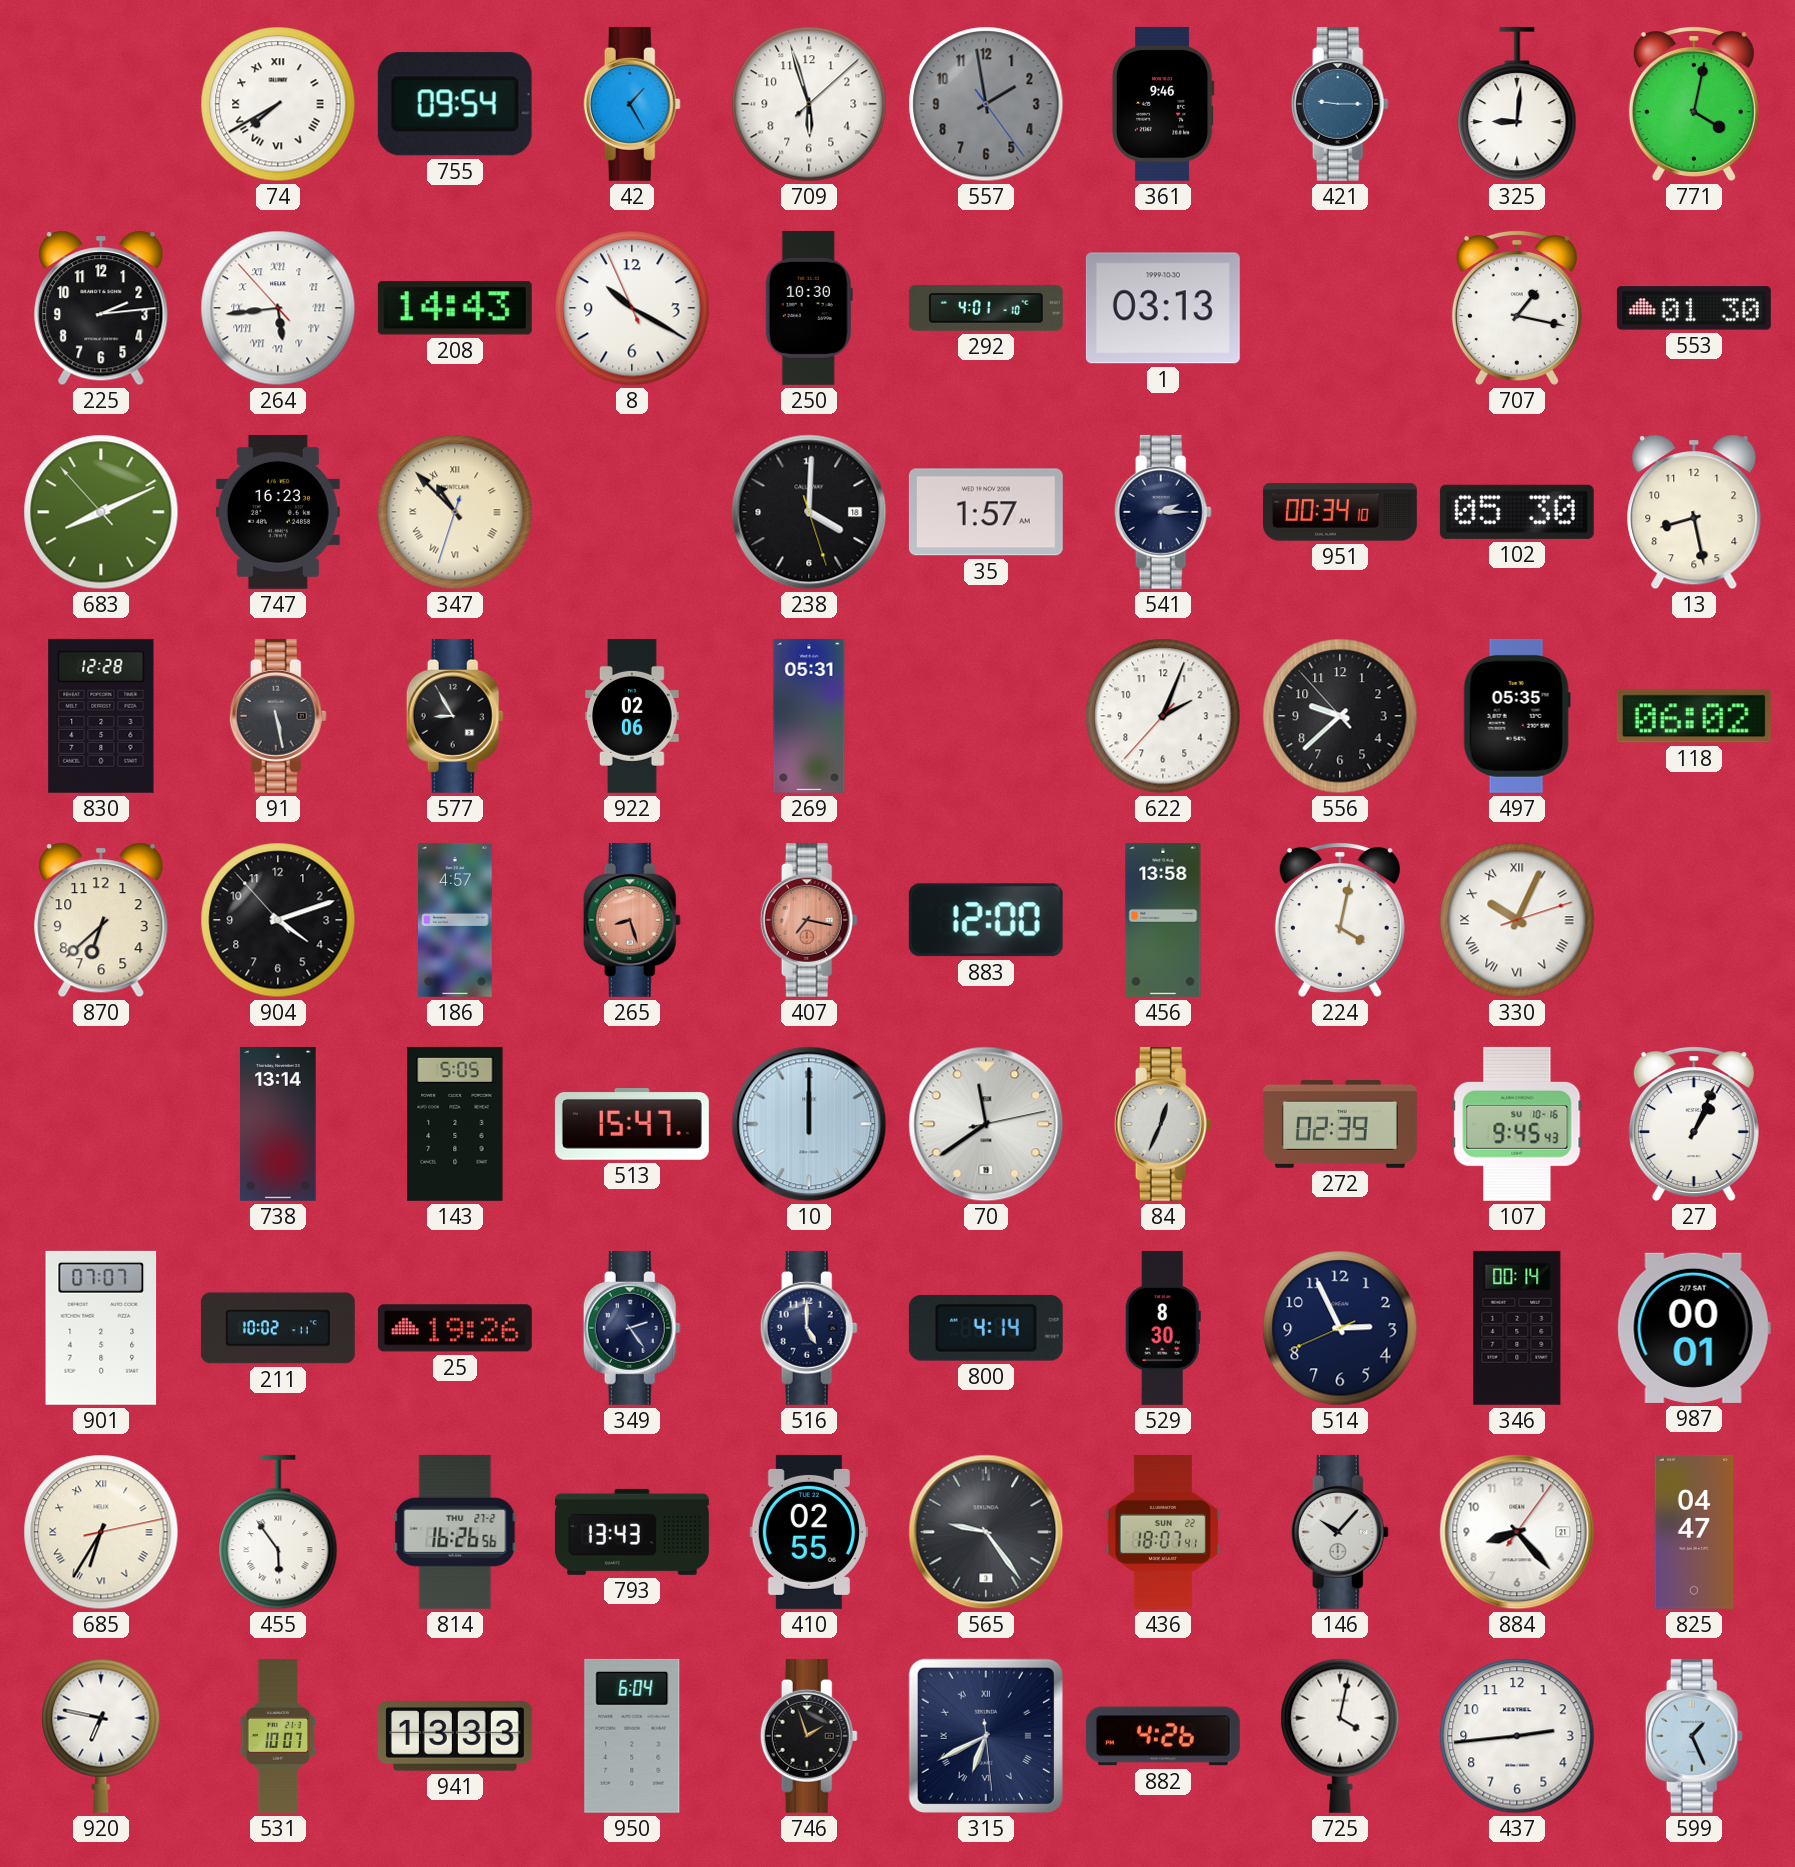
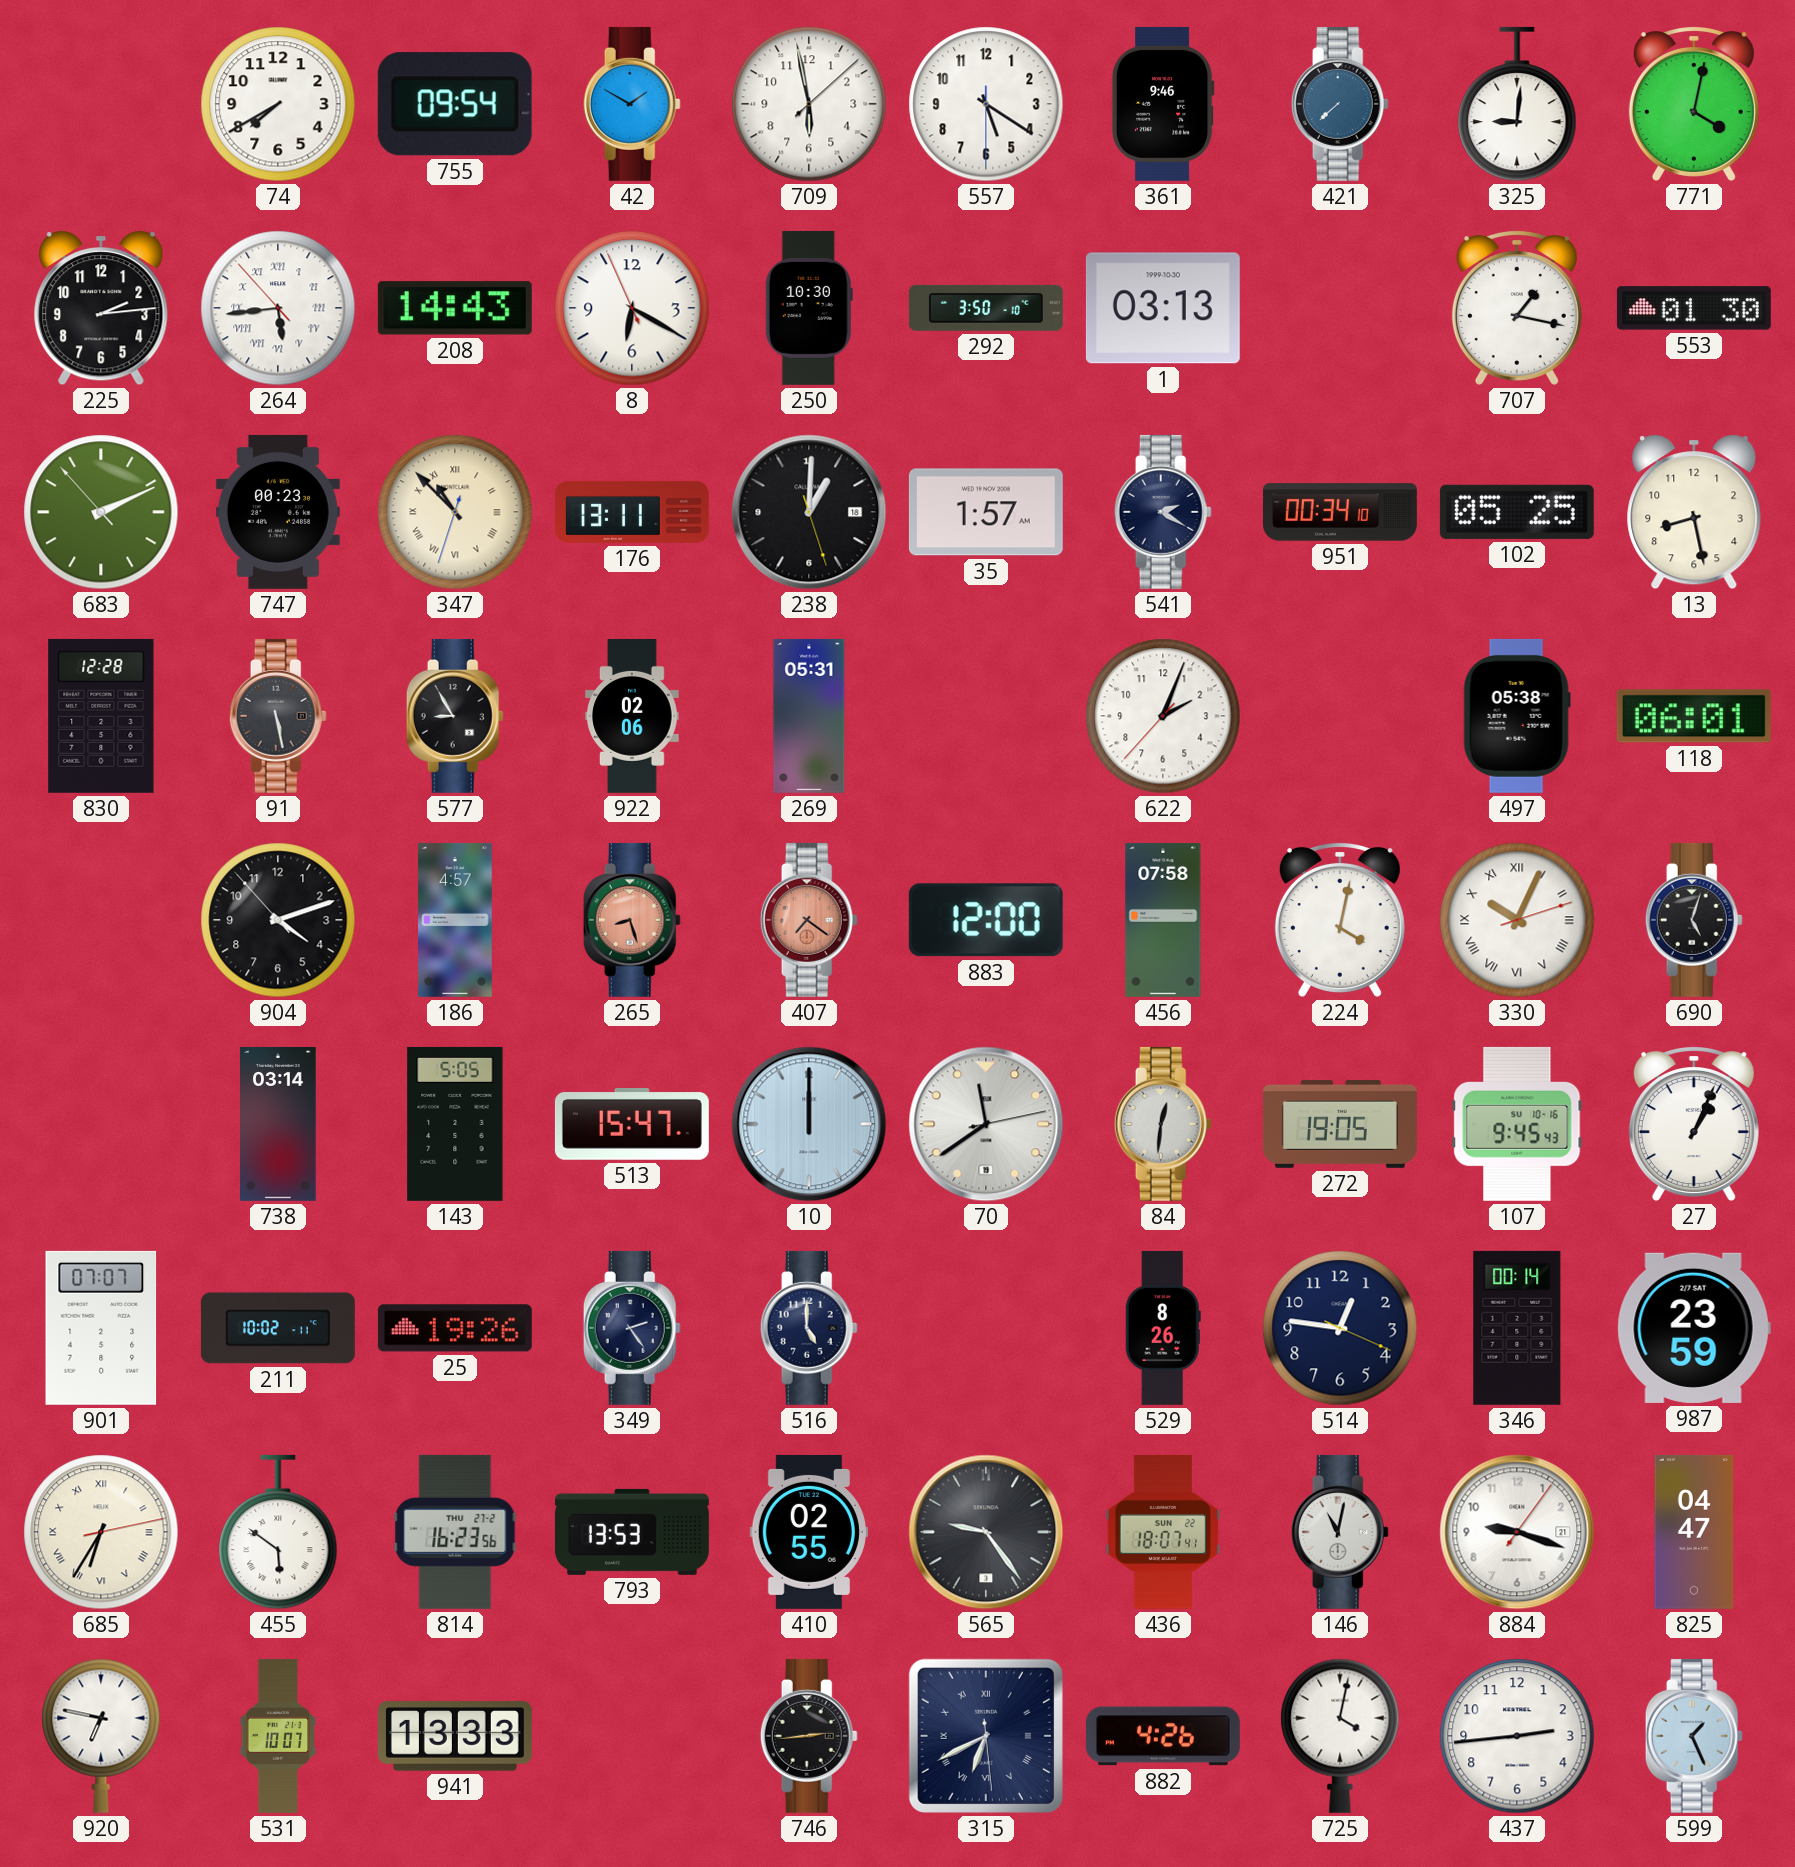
74 numerals: Roman -> Arabic (278, 104)
42: 1:25 -> 1:50 (632, 104)
709: 5:57 -> 5:58 (809, 104)
557: 1:58 -> 5:20 (986, 104)
557 dial: grey -> white (986, 104)
421: 9:15 -> 7:38 (1340, 104)
8: 10:19 -> 6:19 (632, 308)
292: 4:01 -> 3:50 (986, 308)
683: 8:10 -> 2:10 (101, 512)
747: 16:23 -> 00:23 (278, 512)
176: none -> 13:11 (632, 512)
238: 4:00 -> 1:00 (809, 512)
541: 2:15 -> 2:20 (1163, 512)
102: 05:30 -> 05:25 (1517, 512)
556: 9:37 -> none (1340, 716)
497: 05:35 -> 05:38 (1517, 716)
118: 06:02 -> 06:01 (1694, 716)
870: 6:38 -> none (101, 920)
407: 7:17 -> 7:21 (809, 920)
456: 13:58 -> 07:58 (1163, 920)
690: none -> 5:03 (1694, 920)
738: 13:14 -> 03:14 (278, 1124)
84: 12:34 -> 12:31 (1163, 1124)
272: 02:39 -> 19:05 (1340, 1124)
800: 4:14 -> none (986, 1328)
529: 8:30 -> 8:26 (1163, 1328)
514: 2:55 -> 12:46 (1340, 1328)
987: 00:01 -> 23:59 (1694, 1328)
455: 5:54 -> 5:51 (278, 1532)
814: 16:26 -> 16:23 (455, 1532)
793: 13:43 -> 13:53 (632, 1532)
146: 10:07 -> 11:02 (1340, 1532)
884: 8:23 -> 9:18 (1517, 1532)
950: 6:04 -> none (632, 1736)
746: 1:57 -> 2:44 (809, 1736)
